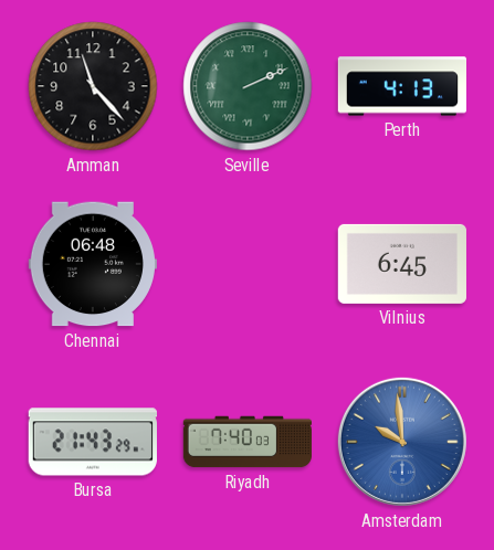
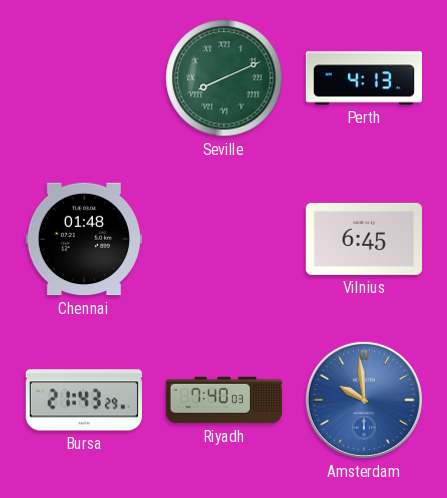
Amman: 11:23 -> none (93, 86)
Seville: 2:11 -> 8:11 (224, 78)
Chennai: 06:48 -> 01:48 (84, 239)
